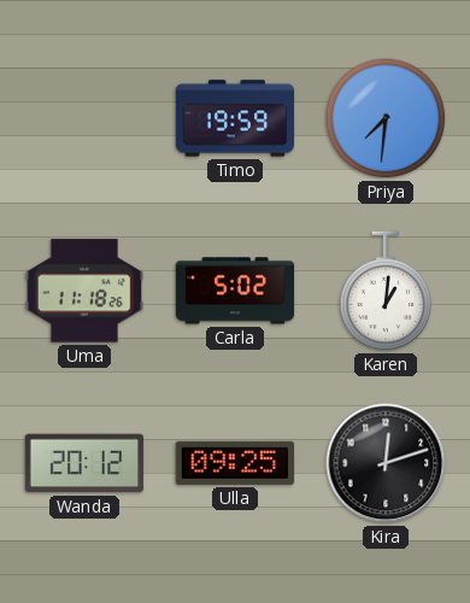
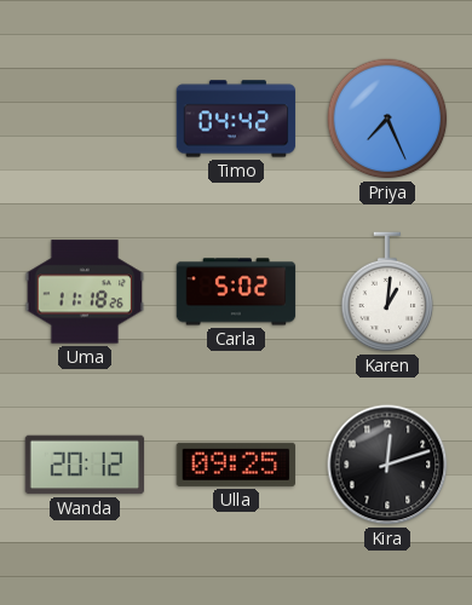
Timo: 19:59 -> 04:42 (236, 119)
Priya: 7:31 -> 7:26 (387, 119)
